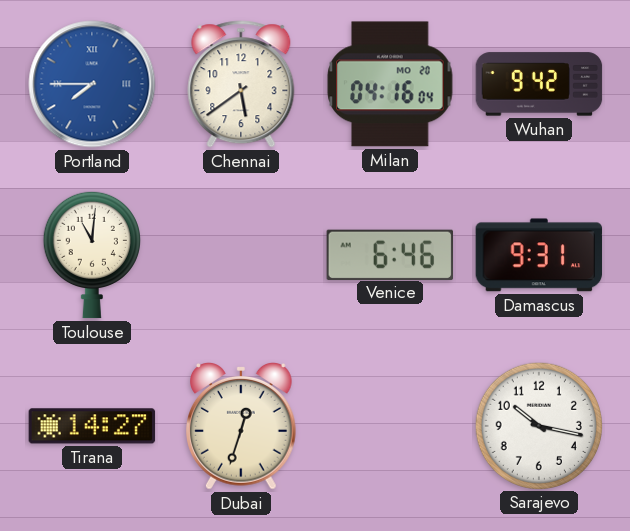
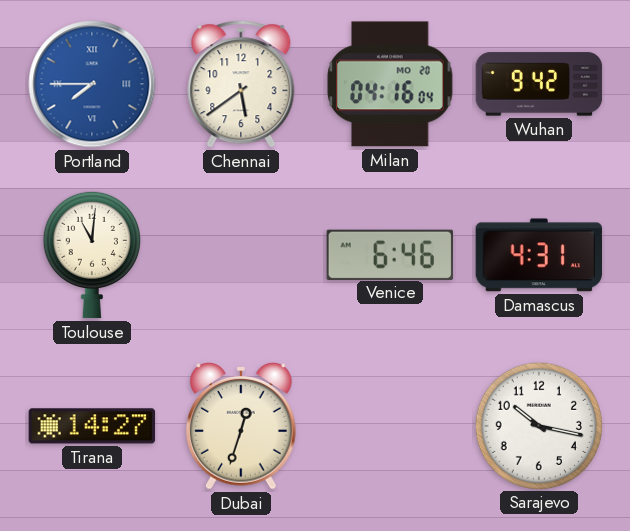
Damascus: 9:31 -> 4:31 (539, 255)
